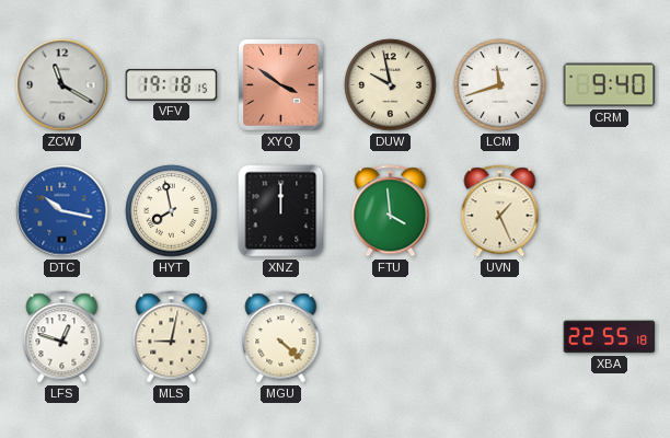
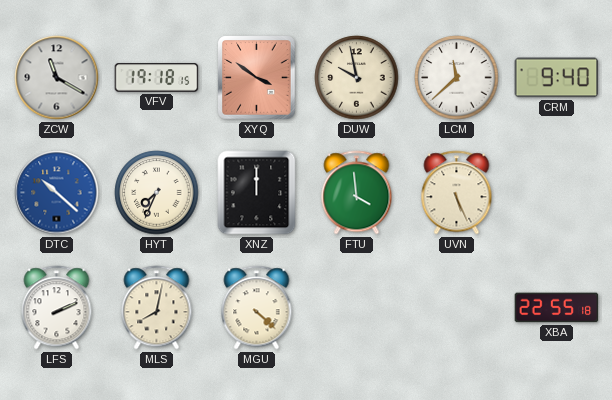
LCM: 11:42 -> 11:38 (457, 78)
DTC: 10:17 -> 10:22 (57, 193)
HYT: 7:58 -> 7:34 (157, 193)
UVN: 1:26 -> 5:26 (457, 193)
LFS: 12:48 -> 2:11 (57, 308)
MLS: 9:02 -> 8:02 (157, 308)
